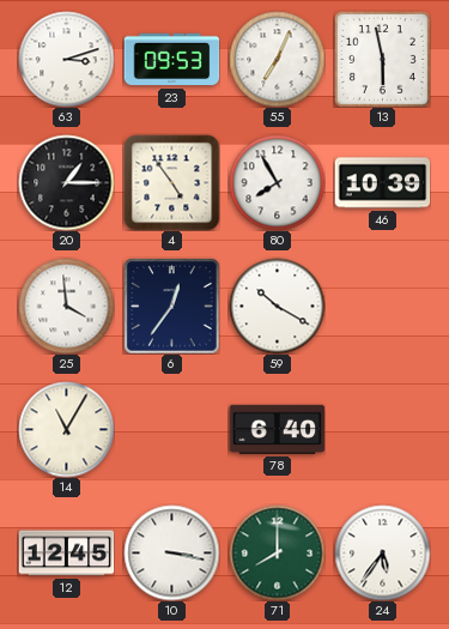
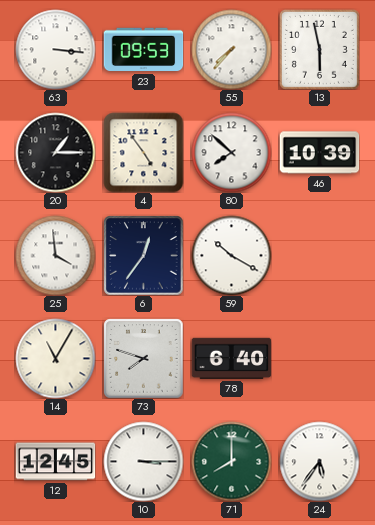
63: 3:12 -> 3:16 (55, 49)
55: 7:04 -> 7:37 (231, 49)
80: 7:55 -> 7:52 (231, 152)
73: none -> 7:48 (143, 358)
10: 3:17 -> 3:15 (143, 461)
